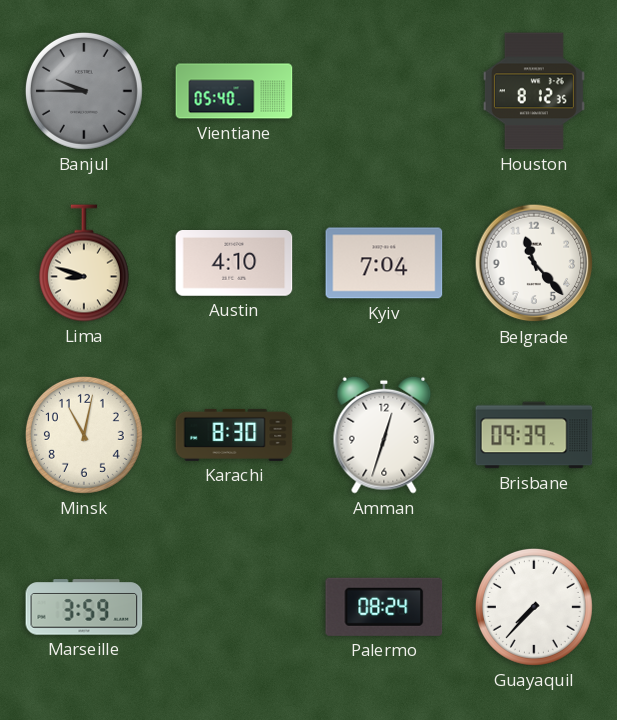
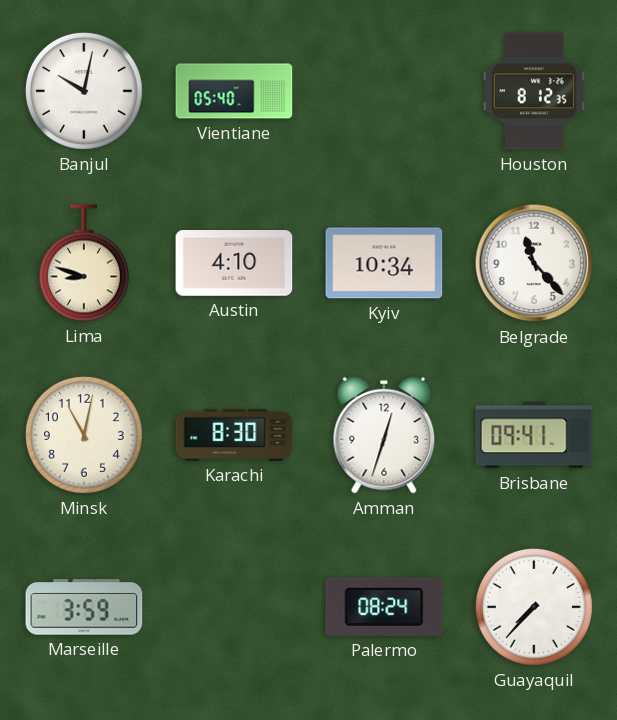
Banjul: 9:45 -> 10:02 (84, 91)
Banjul dial: grey -> white (84, 91)
Kyiv: 7:04 -> 10:34 (384, 263)
Brisbane: 09:39 -> 09:41 (534, 435)
